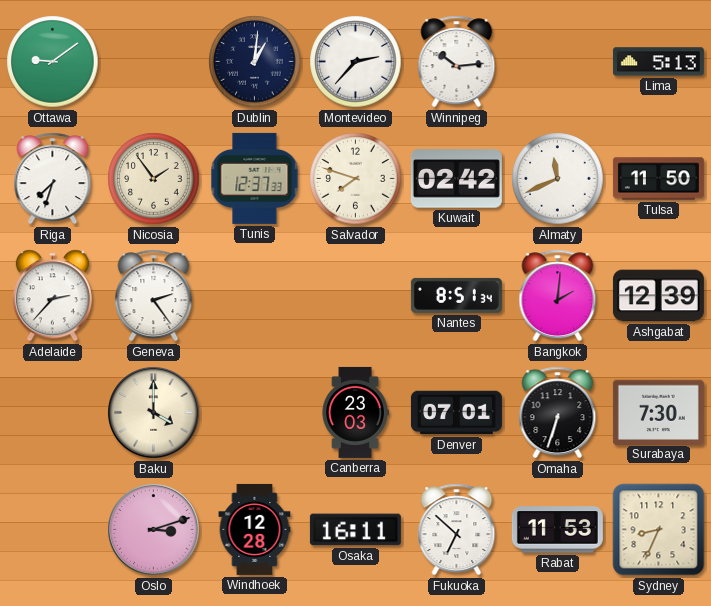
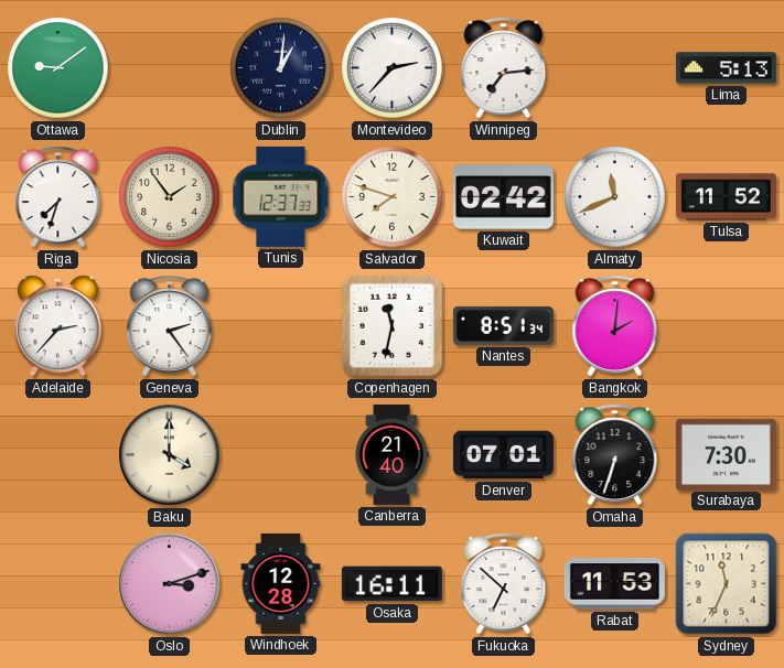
Winnipeg: 10:14 -> 7:14 (504, 68)
Tulsa: 11:50 -> 11:52 (726, 197)
Copenhagen: none -> 11:32 (393, 326)
Ashgabat: 12:39 -> none (658, 296)
Canberra: 23:03 -> 21:40 (391, 454)
Sydney: 8:34 -> 11:34 (727, 584)
